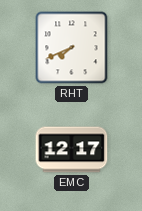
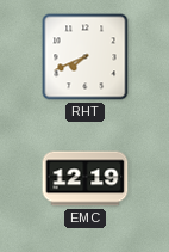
EMC: 12:17 -> 12:19 (86, 179)
